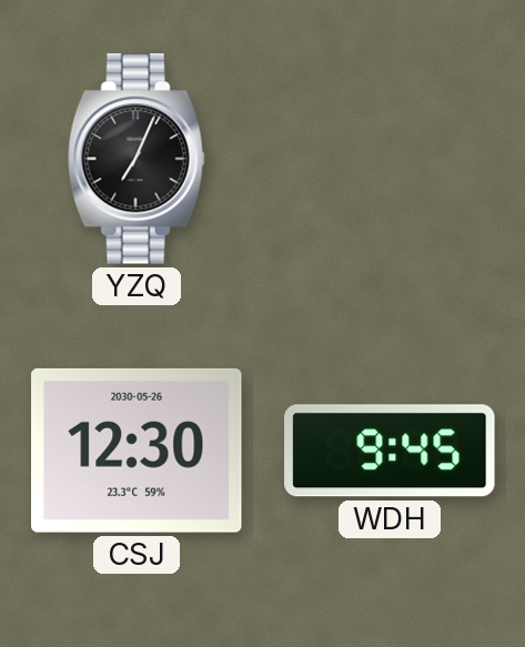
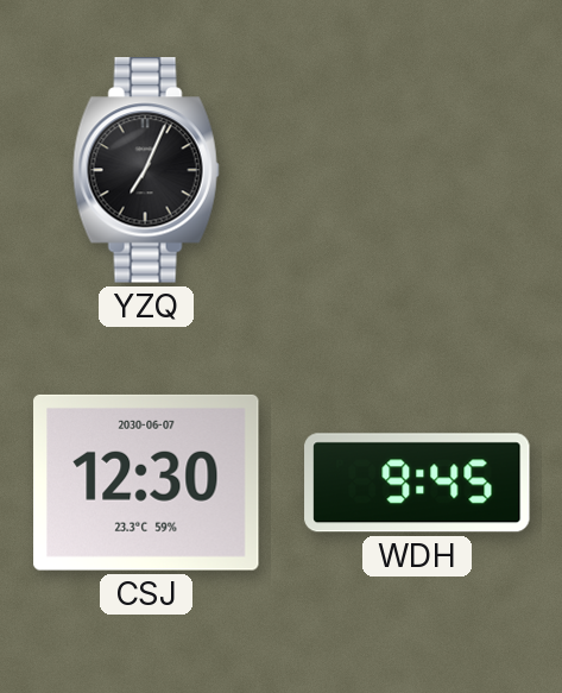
CSJ date: 2030-05-26 -> 2030-06-07 (147, 483)
